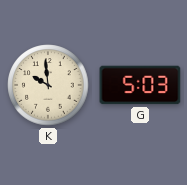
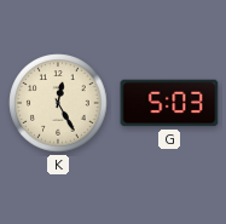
K: 9:59 -> 12:25 (58, 103)
